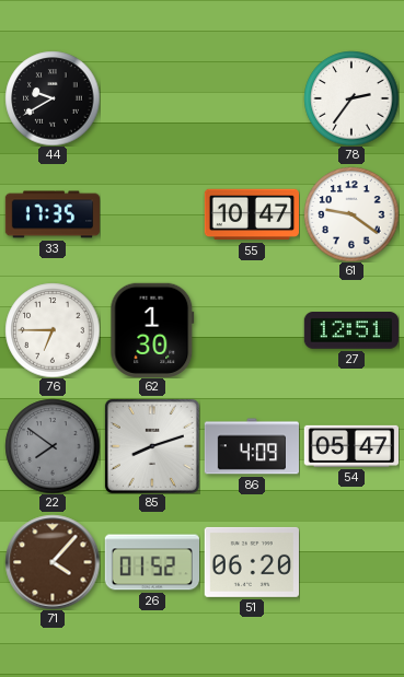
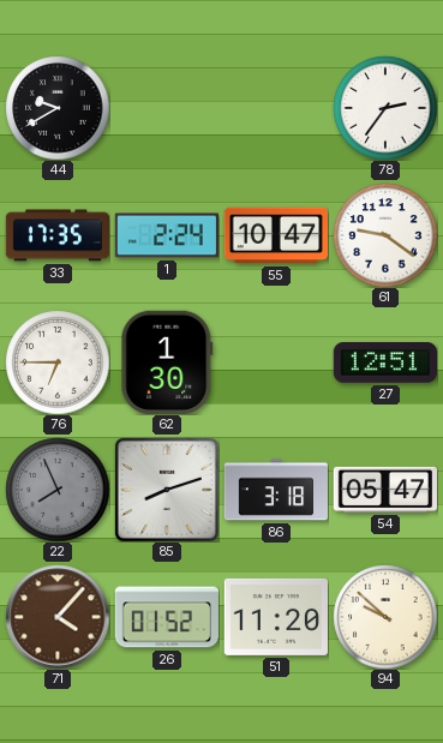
1: none -> 2:24 (166, 235)
22: 7:51 -> 7:56 (58, 490)
86: 4:09 -> 3:18 (275, 490)
51: 06:20 -> 11:20 (275, 617)
94: none -> 9:52 (385, 617)
